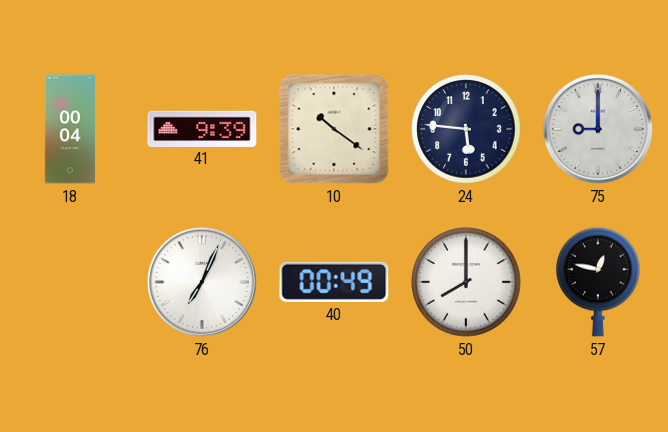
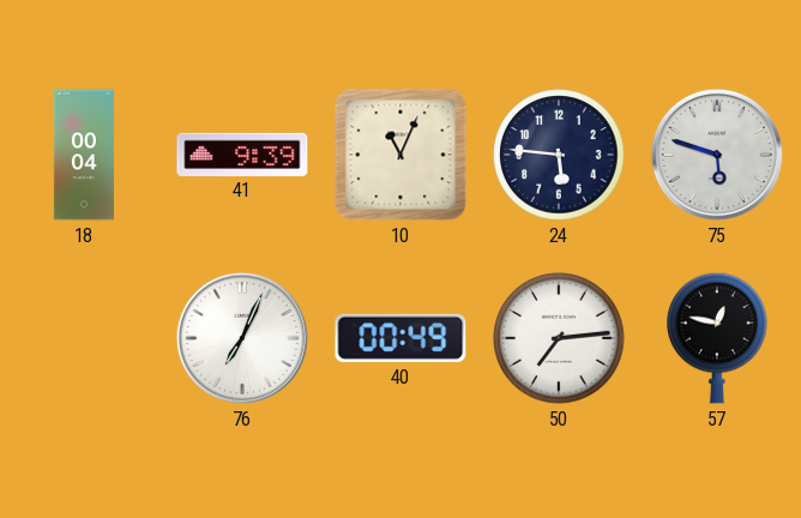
10: 10:21 -> 11:04 (401, 155)
75: 9:00 -> 5:48 (717, 155)
50: 8:00 -> 7:14 (559, 338)
